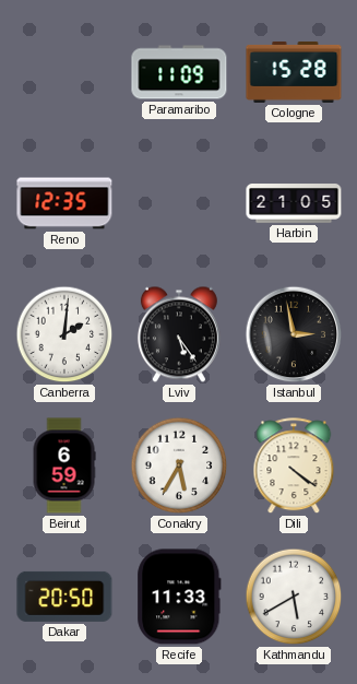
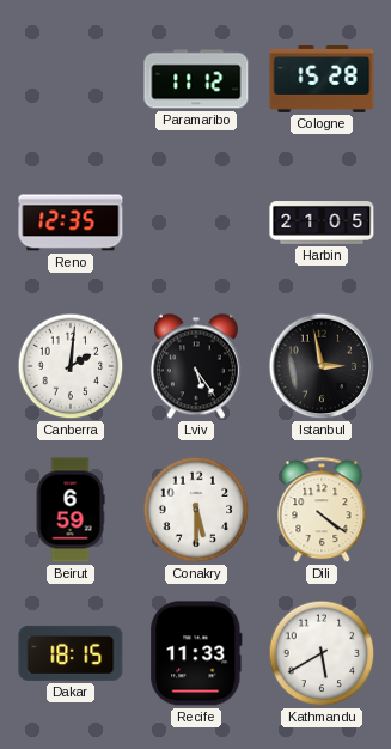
Paramaribo: 11:09 -> 11:12 (196, 79)
Conakry: 5:35 -> 5:30 (196, 510)
Dakar: 20:50 -> 18:15 (71, 653)
